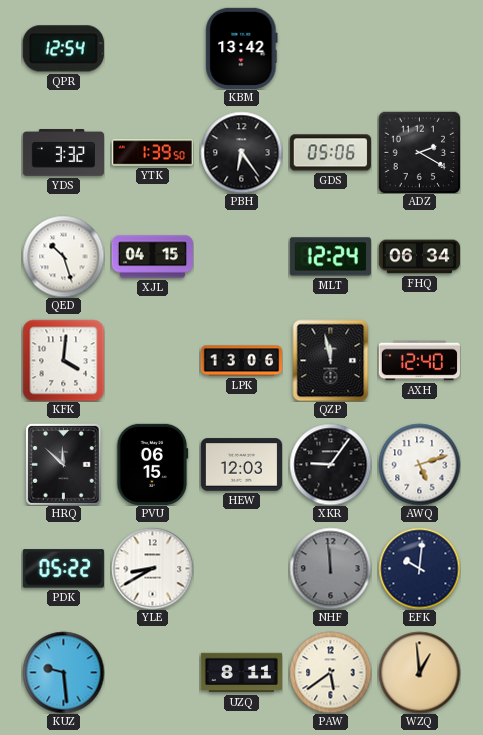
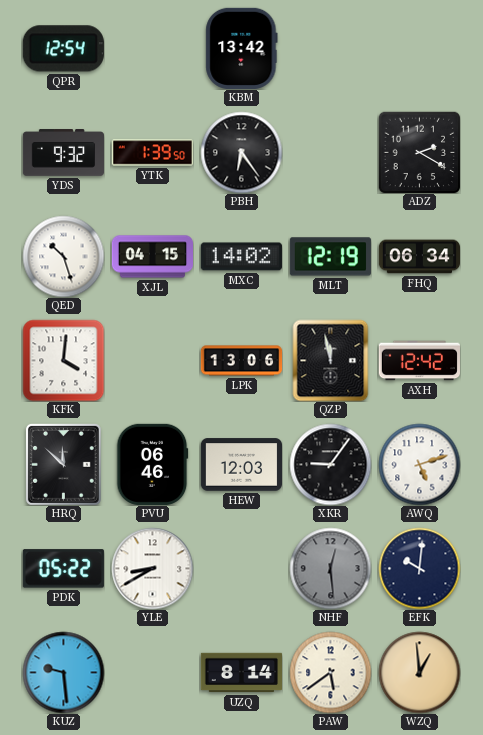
YDS: 3:32 -> 9:32 (63, 153)
GDS: 05:06 -> none (330, 153)
MXC: none -> 14:02 (241, 257)
MLT: 12:24 -> 12:19 (330, 257)
AXH: 12:40 -> 12:42 (419, 361)
PVU: 06:15 -> 06:46 (152, 464)
NHF: 11:59 -> 12:29 (330, 568)
UZQ: 8:11 -> 8:14 (241, 673)
